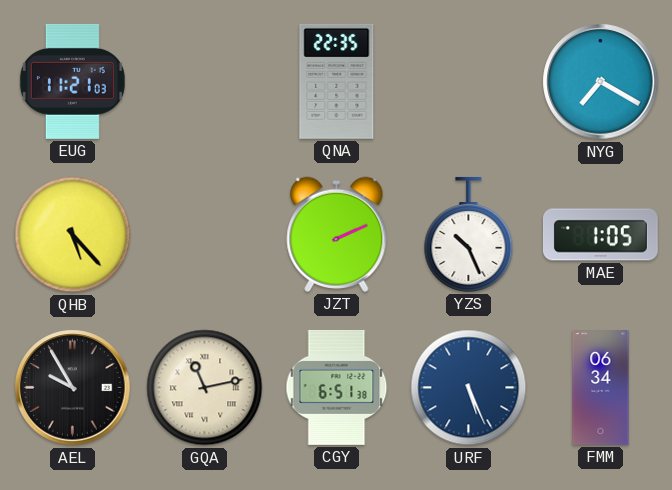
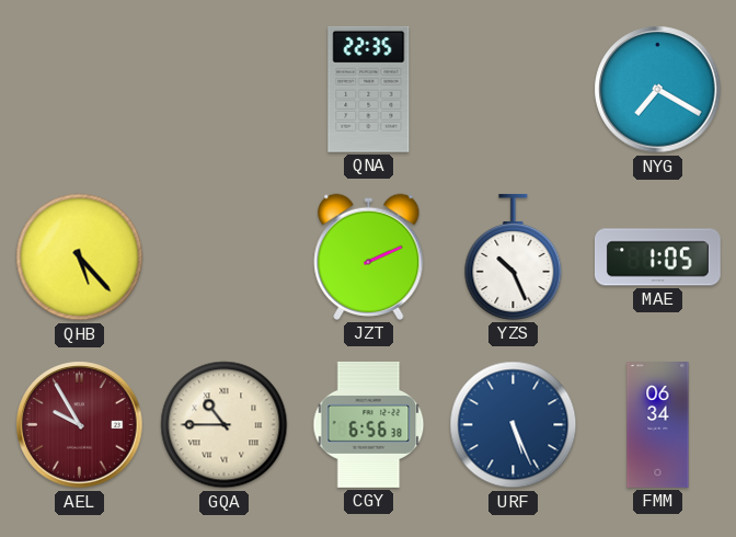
EUG: 11:21 -> none (72, 81)
AEL dial: black -> burgundy (80, 425)
GQA: 11:13 -> 10:45 (225, 425)
CGY: 6:51 -> 6:56 (369, 424)
